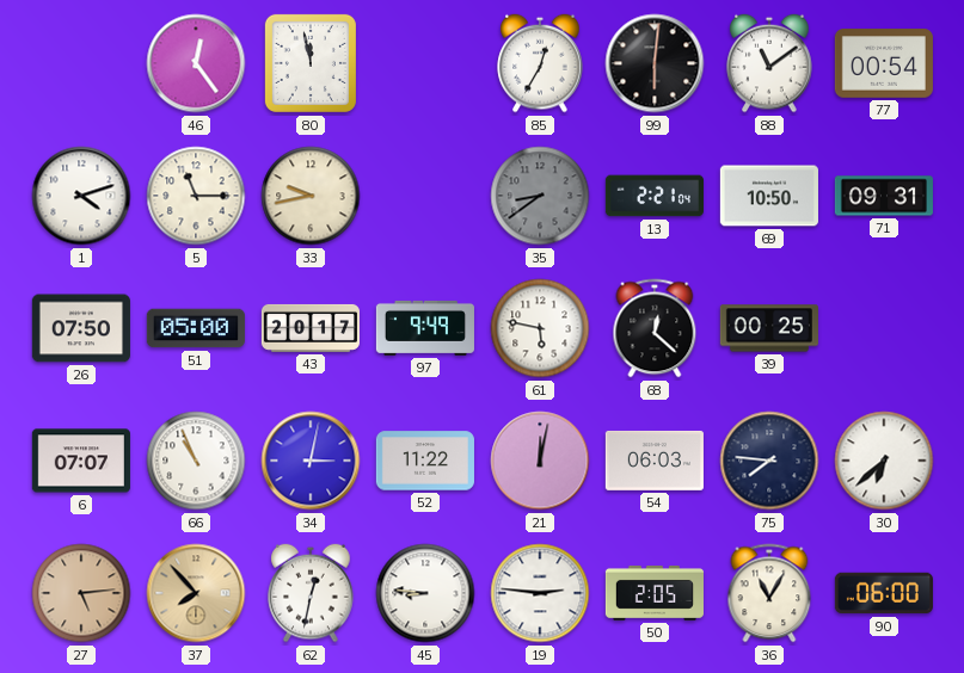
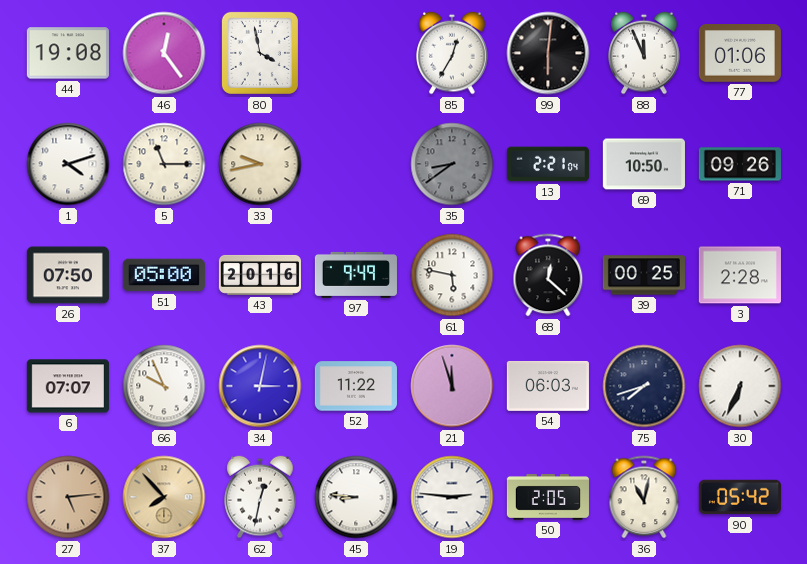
44: none -> 19:08 (68, 53)
80: 11:58 -> 3:58 (260, 53)
88: 11:09 -> 11:56 (644, 53)
77: 00:54 -> 01:06 (740, 53)
71: 09:31 -> 09:26 (740, 164)
43: 20:17 -> 20:16 (260, 275)
3: none -> 2:28 (740, 275)
66: 10:56 -> 9:56 (164, 386)
21: 12:02 -> 11:57 (452, 386)
75: 7:46 -> 7:42 (644, 386)
30: 6:38 -> 6:34 (740, 386)
36: 11:05 -> 11:02 (644, 497)
90: 06:00 -> 05:42 (740, 497)
